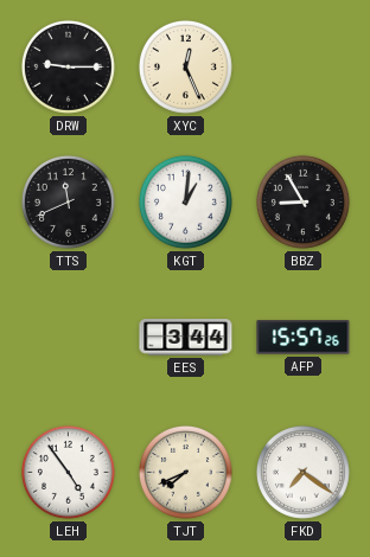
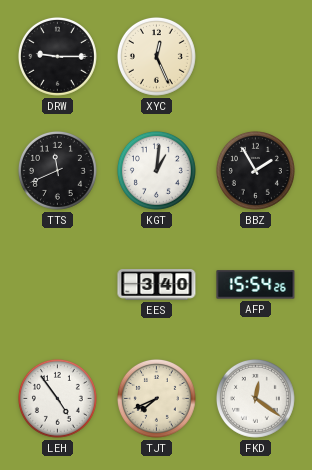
BBZ: 8:55 -> 1:55 (255, 170)
EES: 3:44 -> 3:40 (157, 285)
AFP: 15:57 -> 15:54 (256, 285)
FKD: 7:21 -> 12:21 (255, 398)
